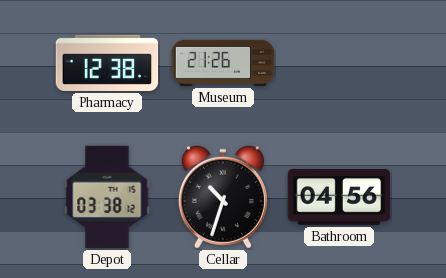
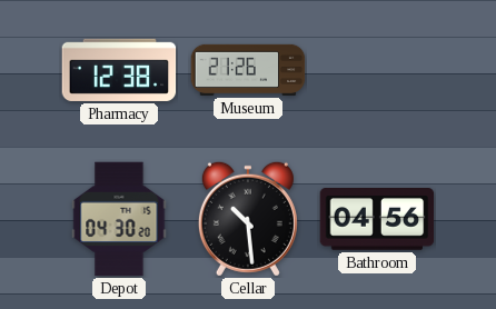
Depot: 03:38 -> 04:30 (119, 219)
Cellar: 10:33 -> 10:29 (248, 219)
